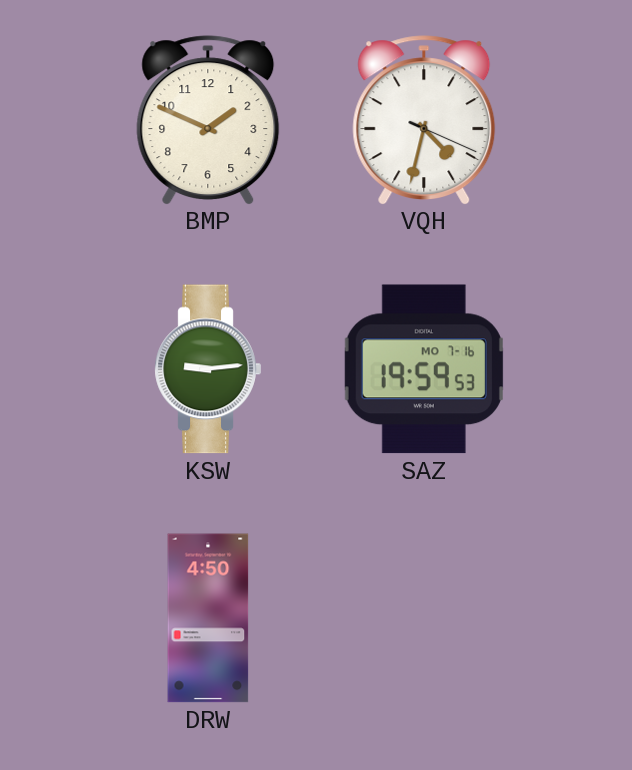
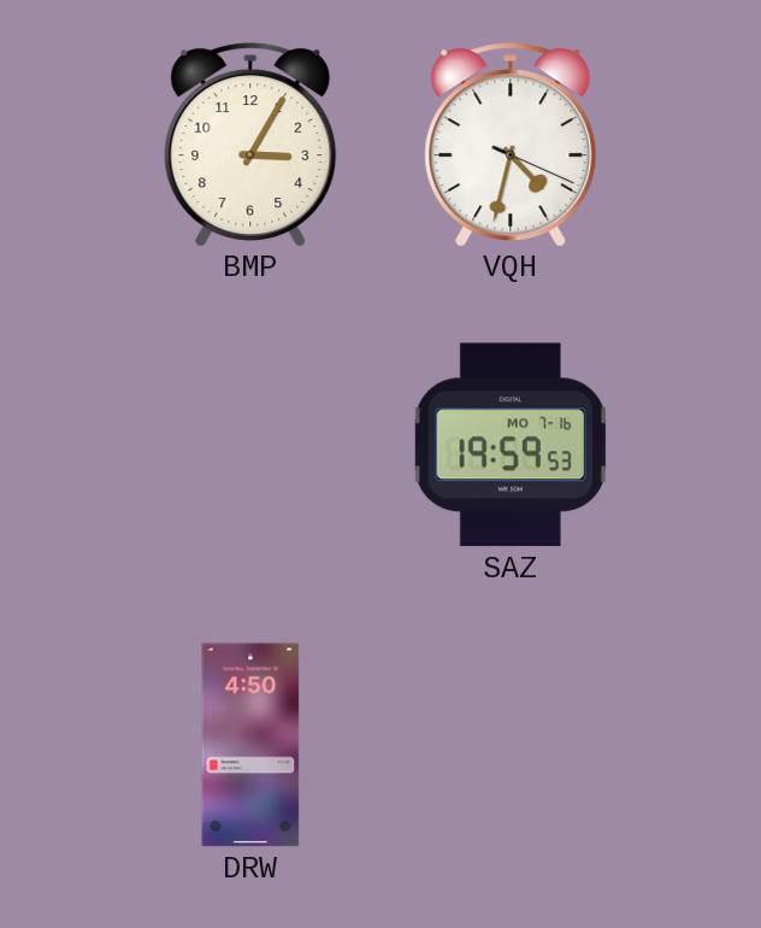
BMP: 1:49 -> 3:05 (250, 145)
KSW: 9:14 -> none (208, 369)
